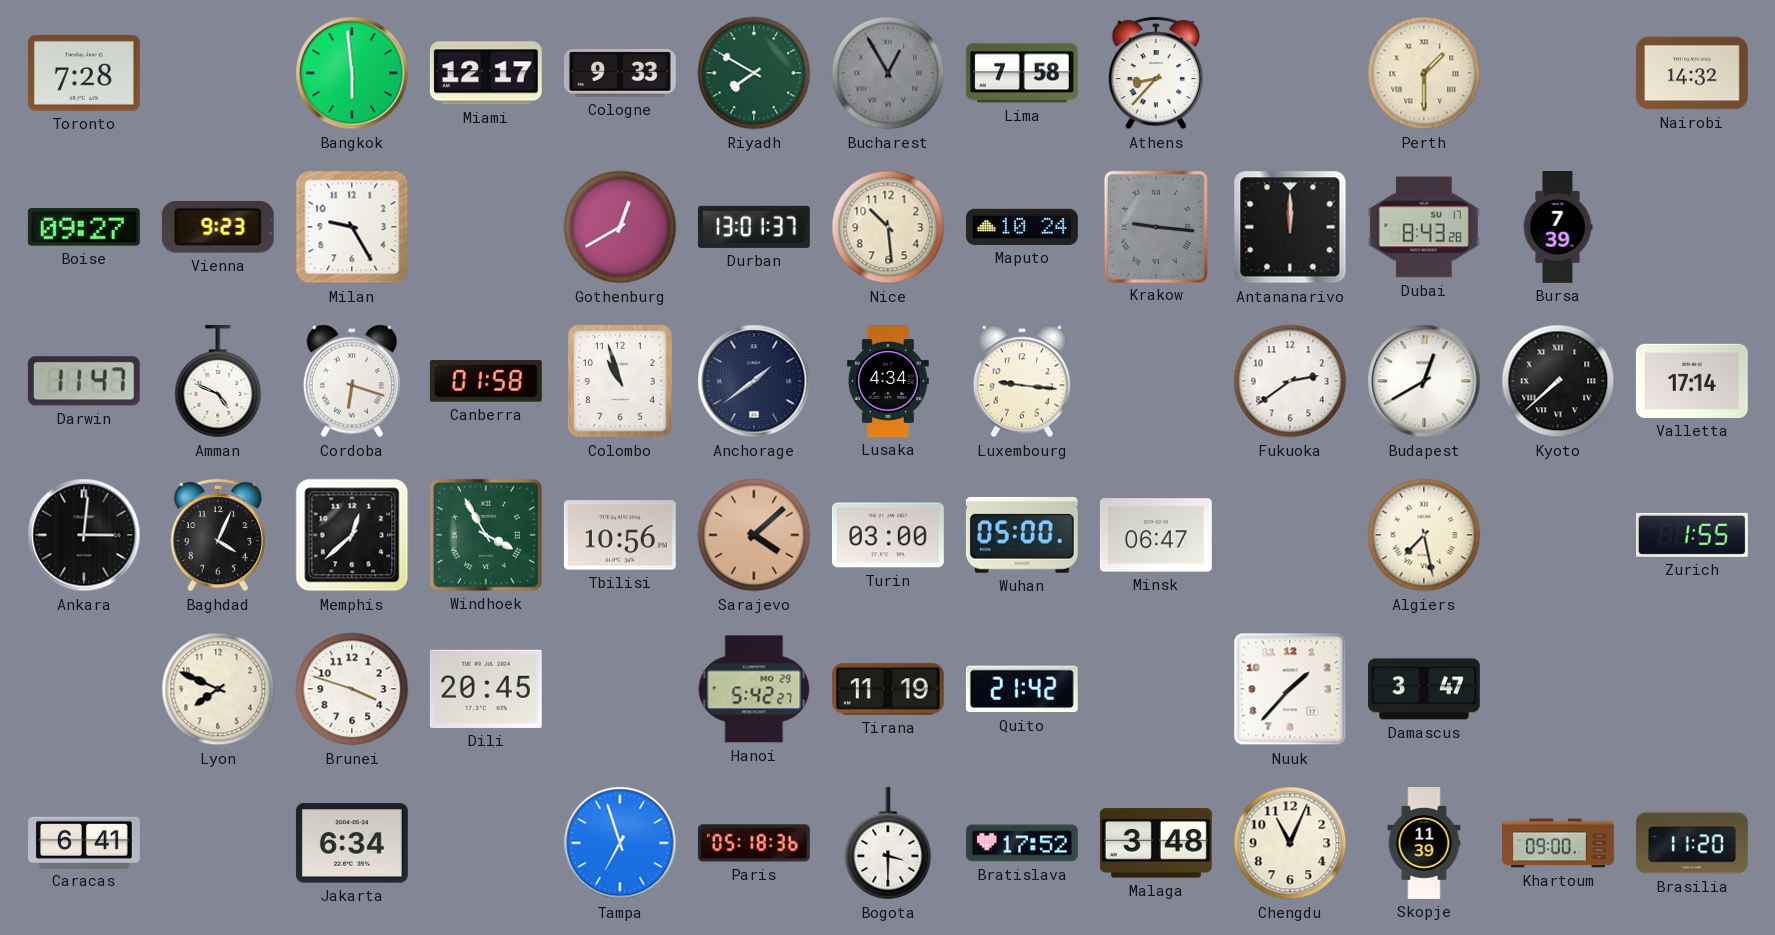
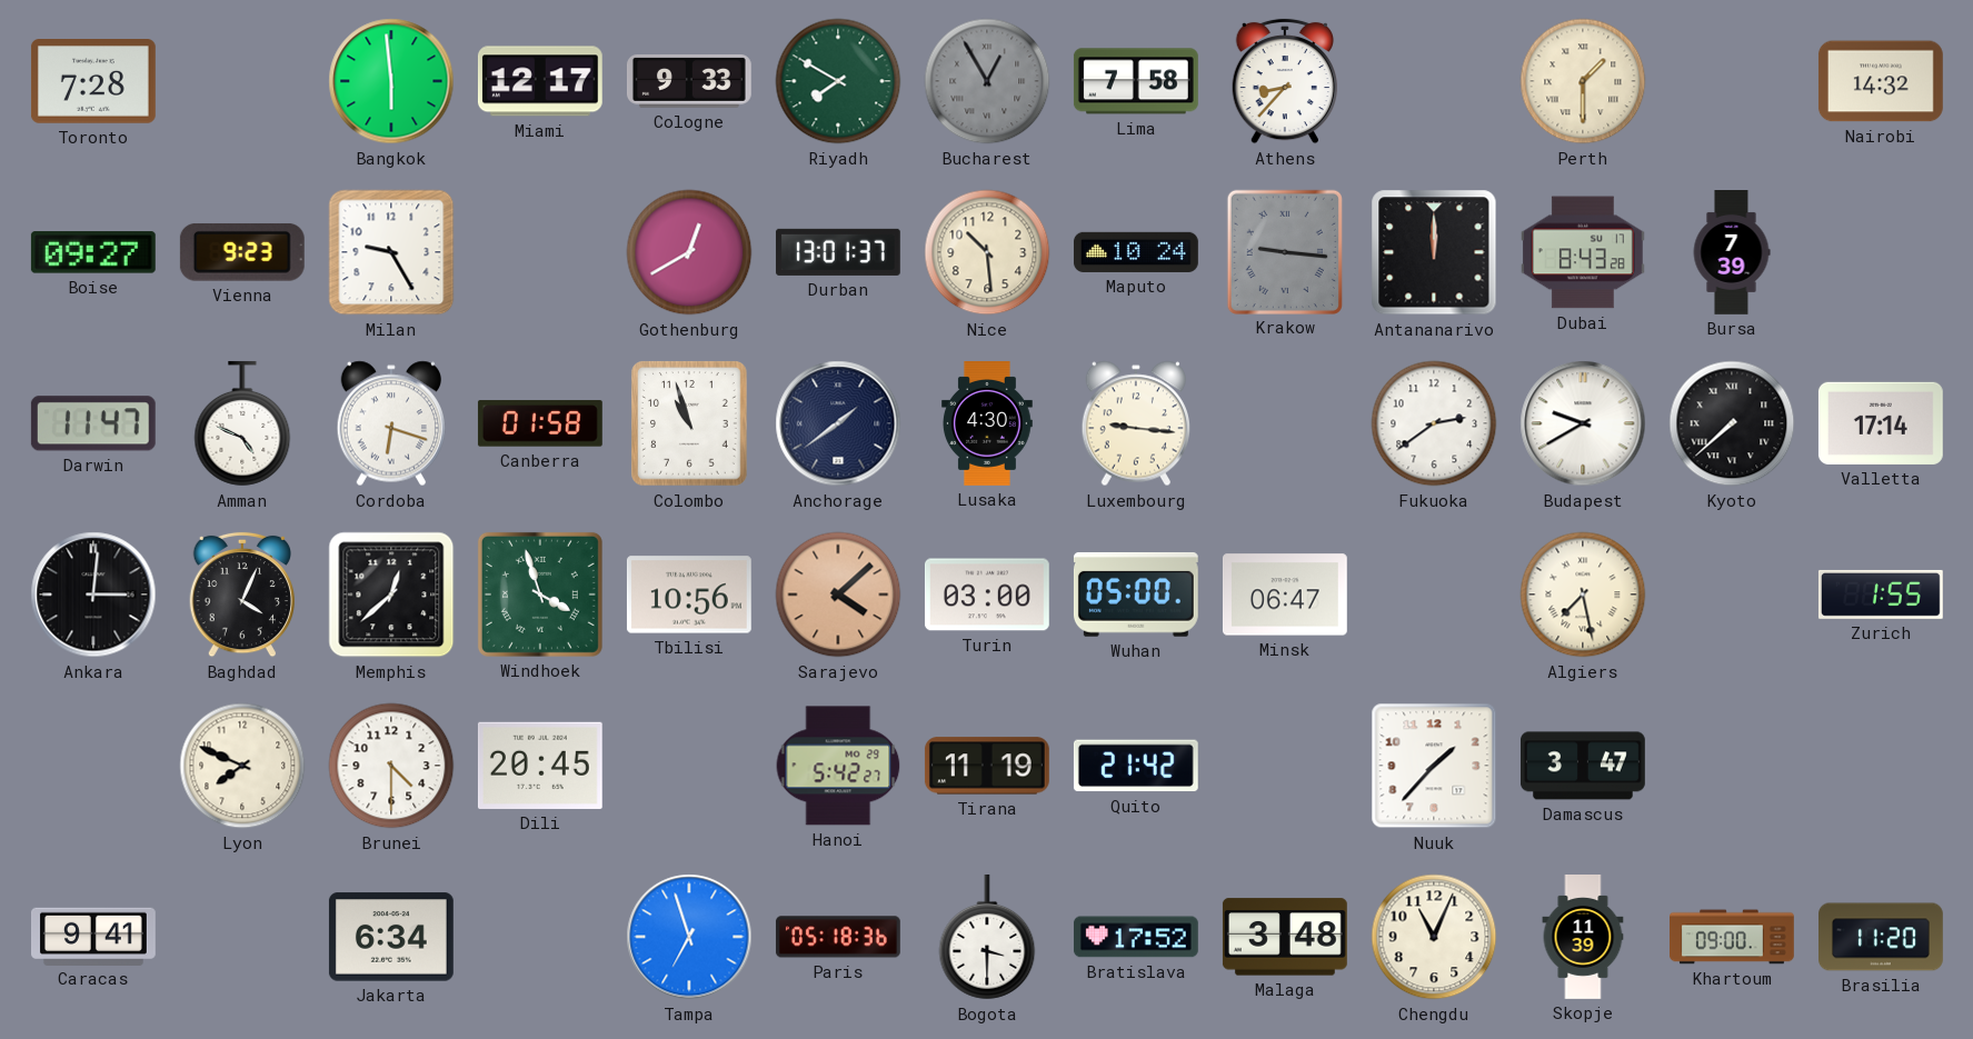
Lusaka: 4:34 -> 4:30 (988, 424)
Budapest: 12:40 -> 9:40 (1583, 423)
Windhoek: 3:55 -> 3:57 (540, 595)
Brunei: 3:48 -> 4:30 (391, 766)
Caracas: 6:41 -> 9:41 (94, 936)
